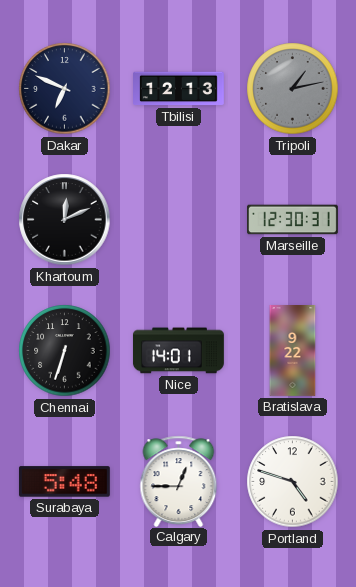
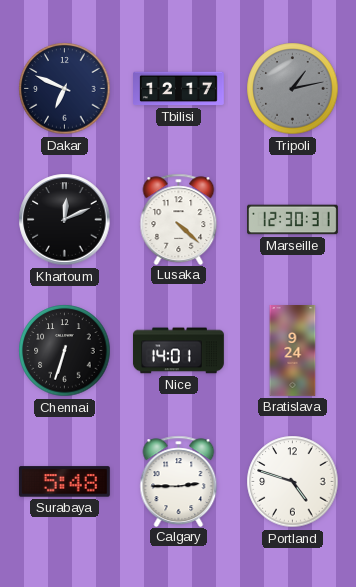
Tbilisi: 12:13 -> 12:17 (179, 89)
Lusaka: none -> 4:22 (179, 219)
Bratislava: 9:22 -> 9:24 (293, 351)
Calgary: 12:45 -> 2:45 (179, 481)
